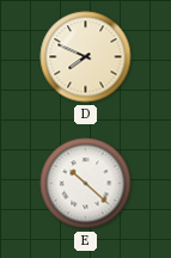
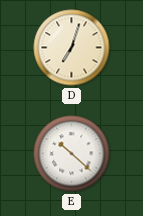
D: 7:49 -> 7:03 (72, 48)
